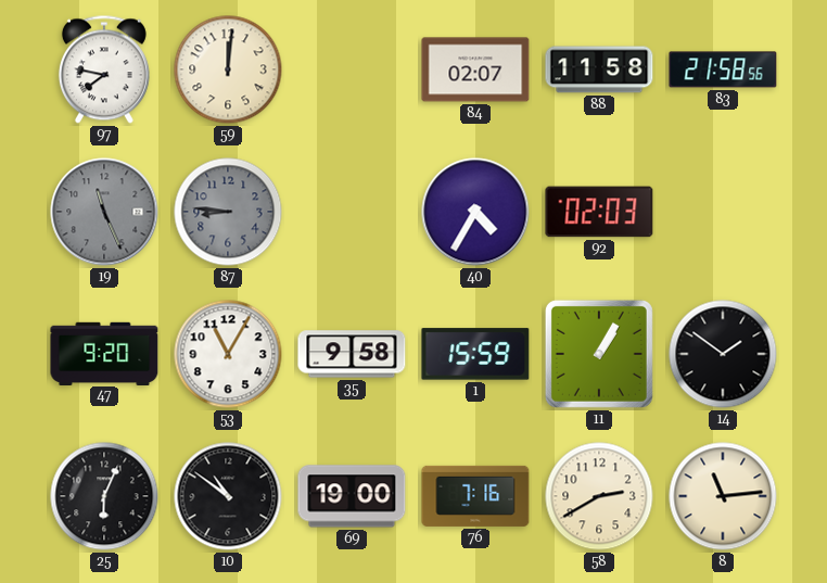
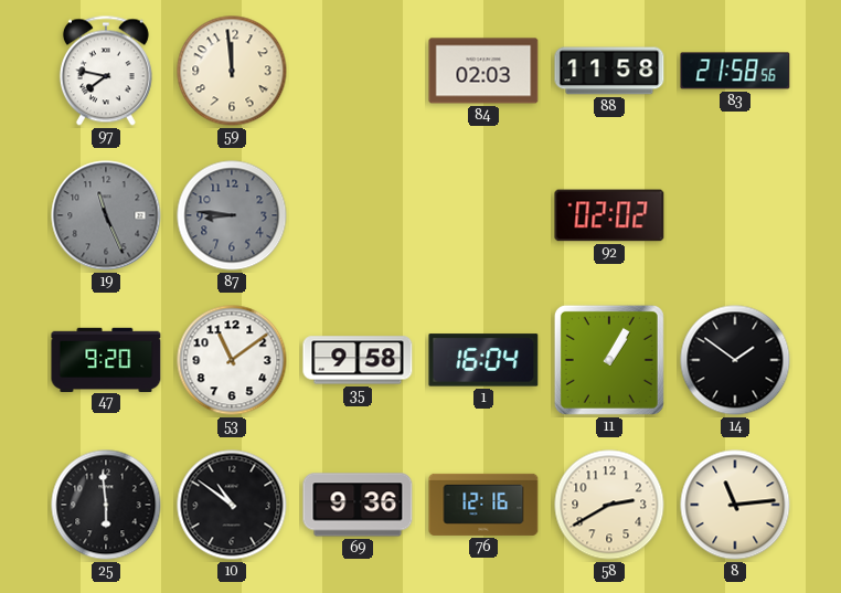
59: 12:01 -> 11:59 (232, 71)
84: 02:07 -> 02:03 (483, 71)
40: 4:35 -> none (475, 212)
92: 02:03 -> 02:02 (609, 215)
53: 11:05 -> 11:09 (232, 360)
1: 15:59 -> 16:04 (483, 360)
25: 6:04 -> 5:59 (106, 505)
69: 19:00 -> 9:36 (358, 505)
76: 7:16 -> 12:16 (483, 505)
